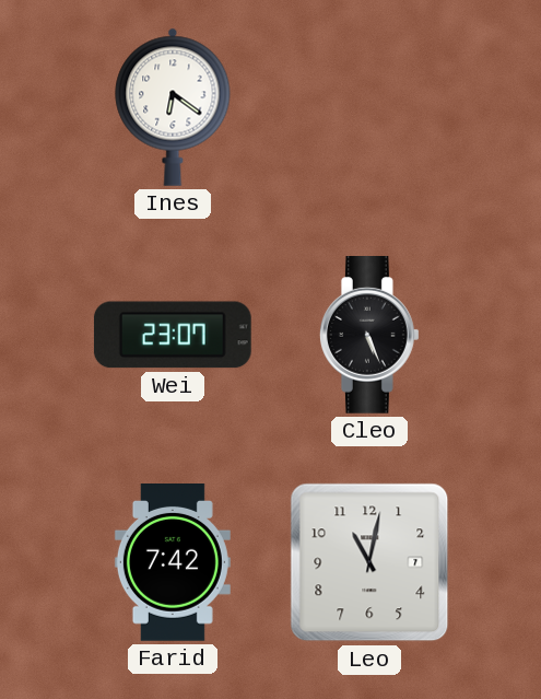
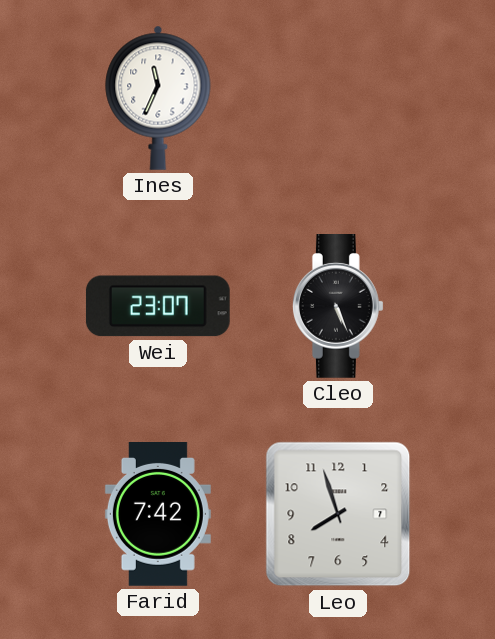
Ines: 6:21 -> 11:34 (158, 98)
Leo: 11:02 -> 7:57 (338, 514)
